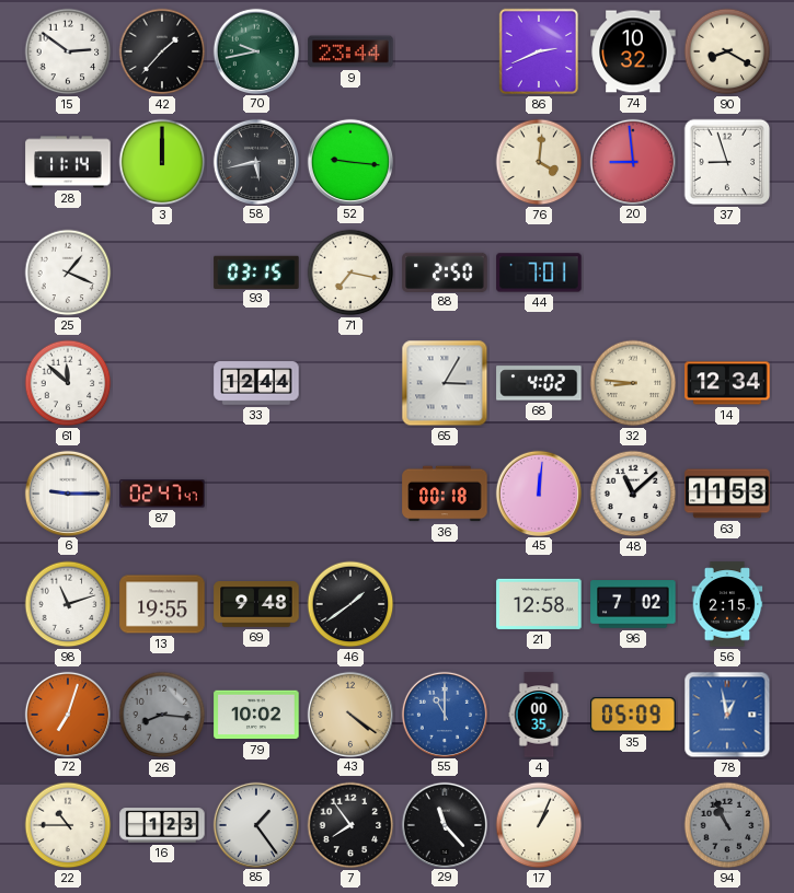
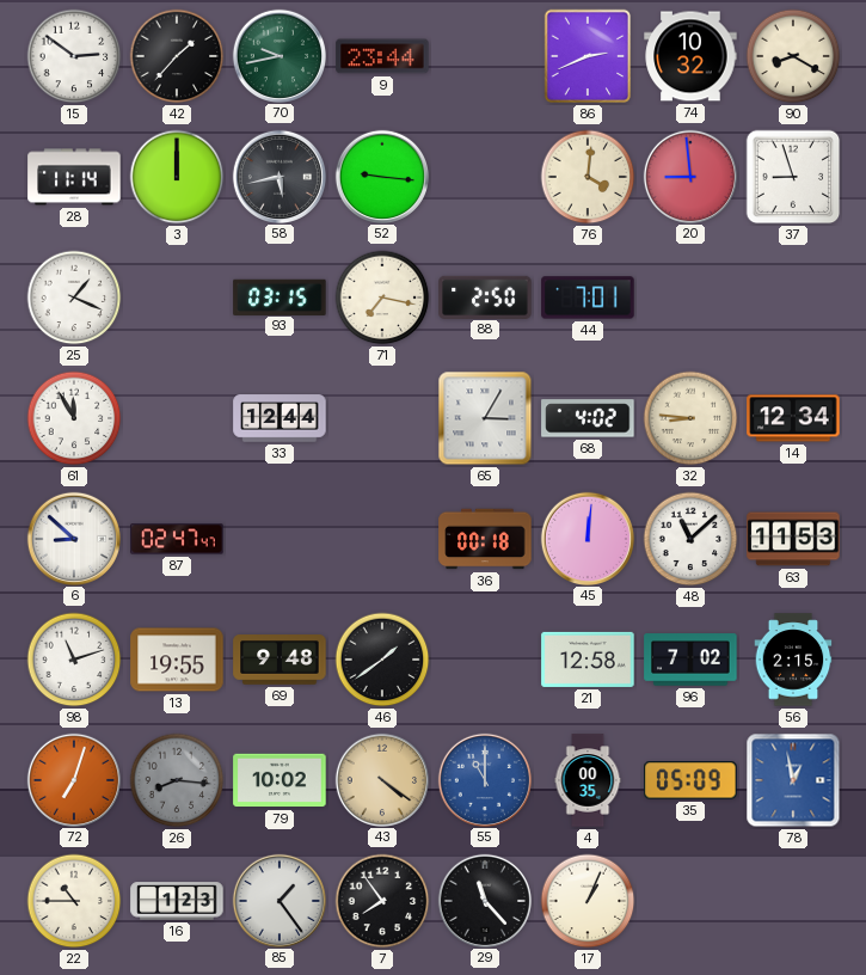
61: 11:52 -> 11:55 (74, 418)
6: 9:15 -> 8:52 (73, 538)
94: 10:56 -> none (727, 825)
